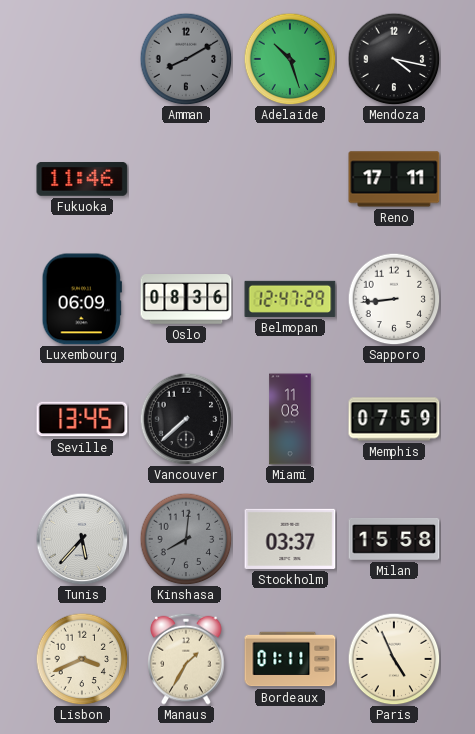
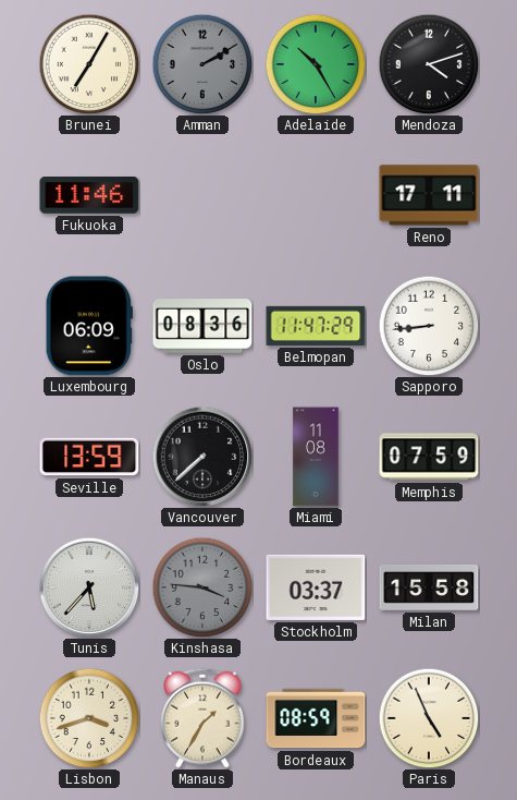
Brunei: none -> 7:05 (89, 64)
Amman: 8:10 -> 2:10 (202, 64)
Adelaide: 10:27 -> 10:25 (316, 64)
Mendoza: 4:17 -> 4:12 (429, 64)
Belmopan: 12:47 -> 11:47 (316, 326)
Seville: 13:45 -> 13:59 (89, 457)
Kinshasa: 8:01 -> 3:46 (202, 587)
Lisbon: 3:41 -> 3:42 (89, 718)
Bordeaux: 01:11 -> 08:59 (316, 718)
